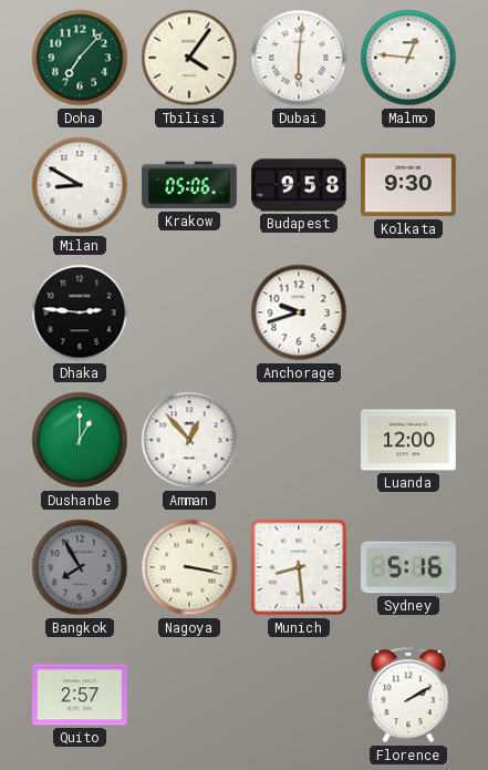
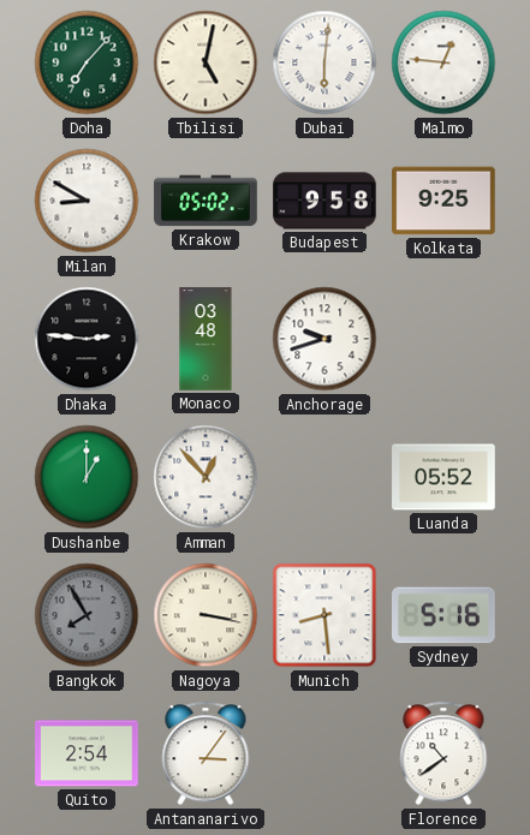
Tbilisi: 4:06 -> 5:02 (206, 62)
Krakow: 05:06 -> 05:02 (206, 201)
Kolkata: 9:30 -> 9:25 (443, 201)
Monaco: none -> 03:48 (206, 339)
Luanda: 12:00 -> 05:52 (443, 477)
Quito: 2:57 -> 2:54 (87, 753)
Antananarivo: none -> 3:06 (206, 753)
Florence: 2:10 -> 10:39 (443, 753)
